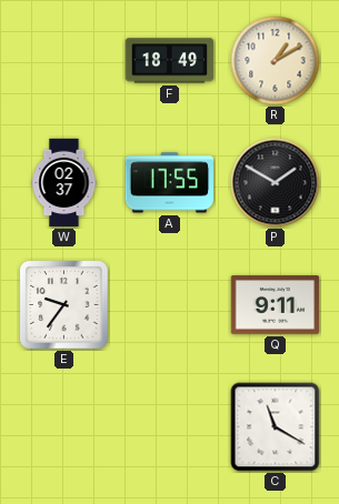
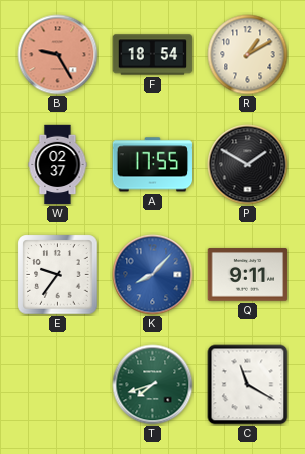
B: none -> 9:25 (58, 55)
F: 18:49 -> 18:54 (153, 55)
K: none -> 8:07 (153, 275)
T: none -> 7:42 (153, 385)
